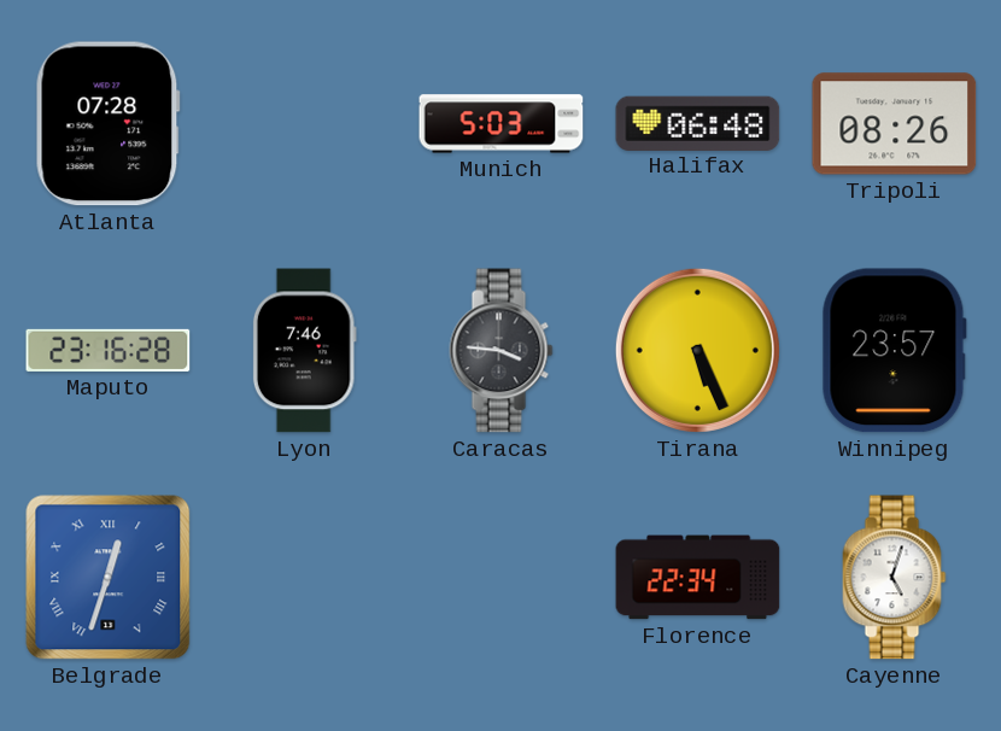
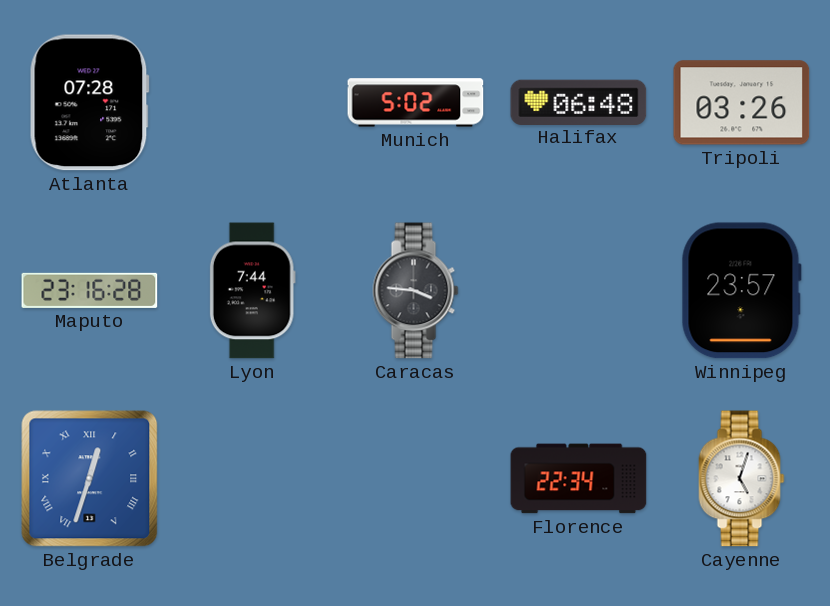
Munich: 5:03 -> 5:02 (416, 103)
Tripoli: 08:26 -> 03:26 (742, 103)
Lyon: 7:46 -> 7:44 (252, 291)
Tirana: 5:26 -> none (697, 350)
